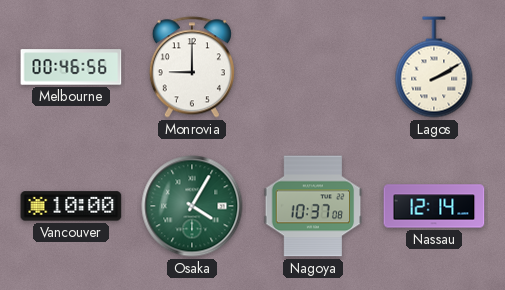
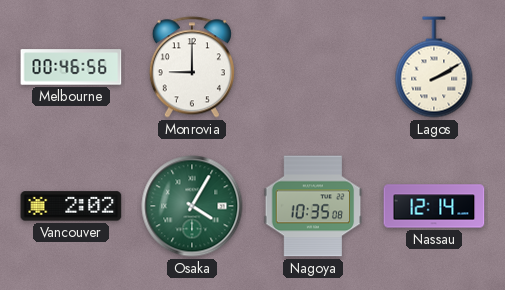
Vancouver: 10:00 -> 2:02 (71, 206)
Nagoya: 10:37 -> 10:35 (313, 206)
